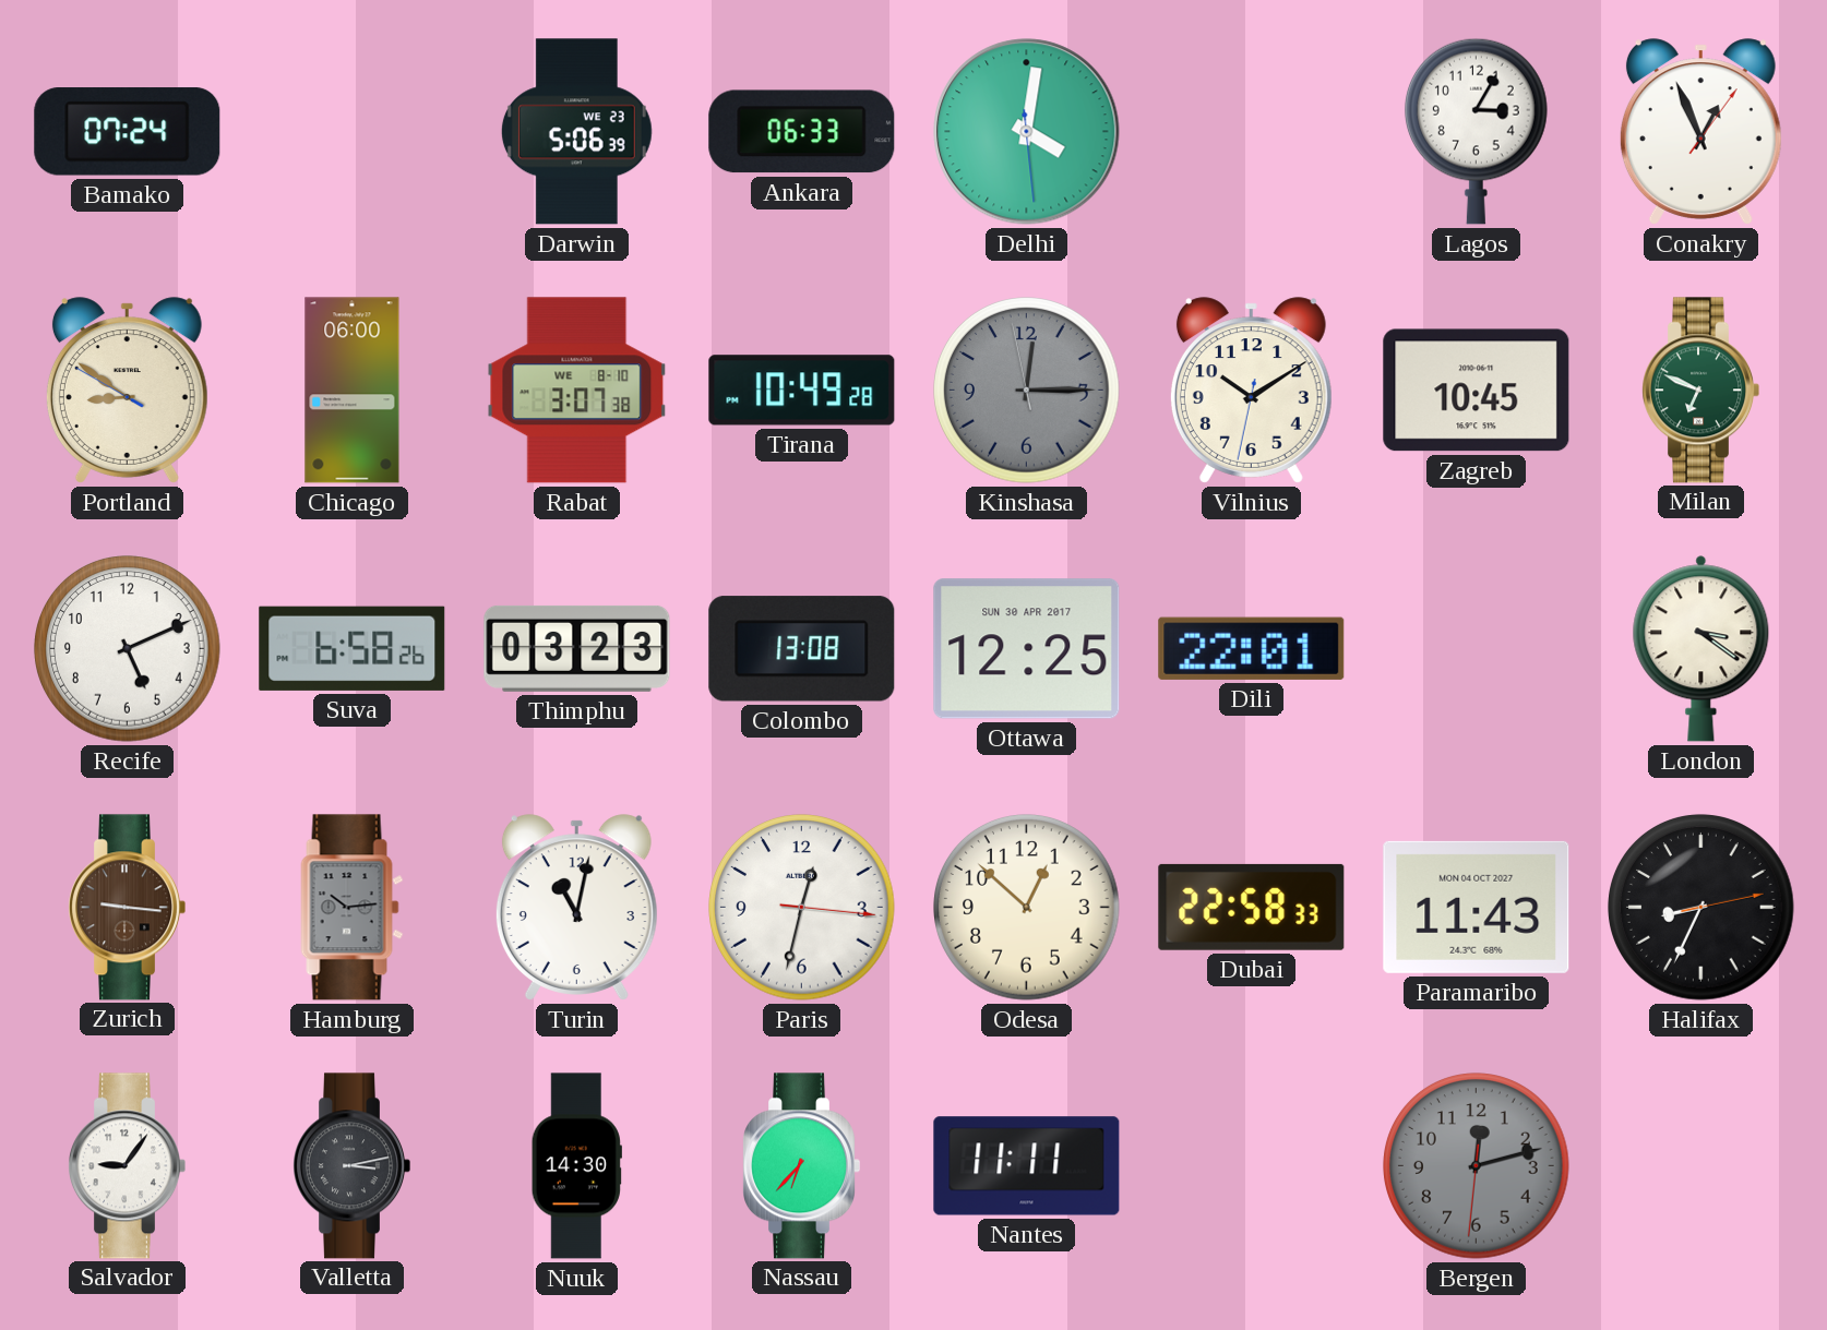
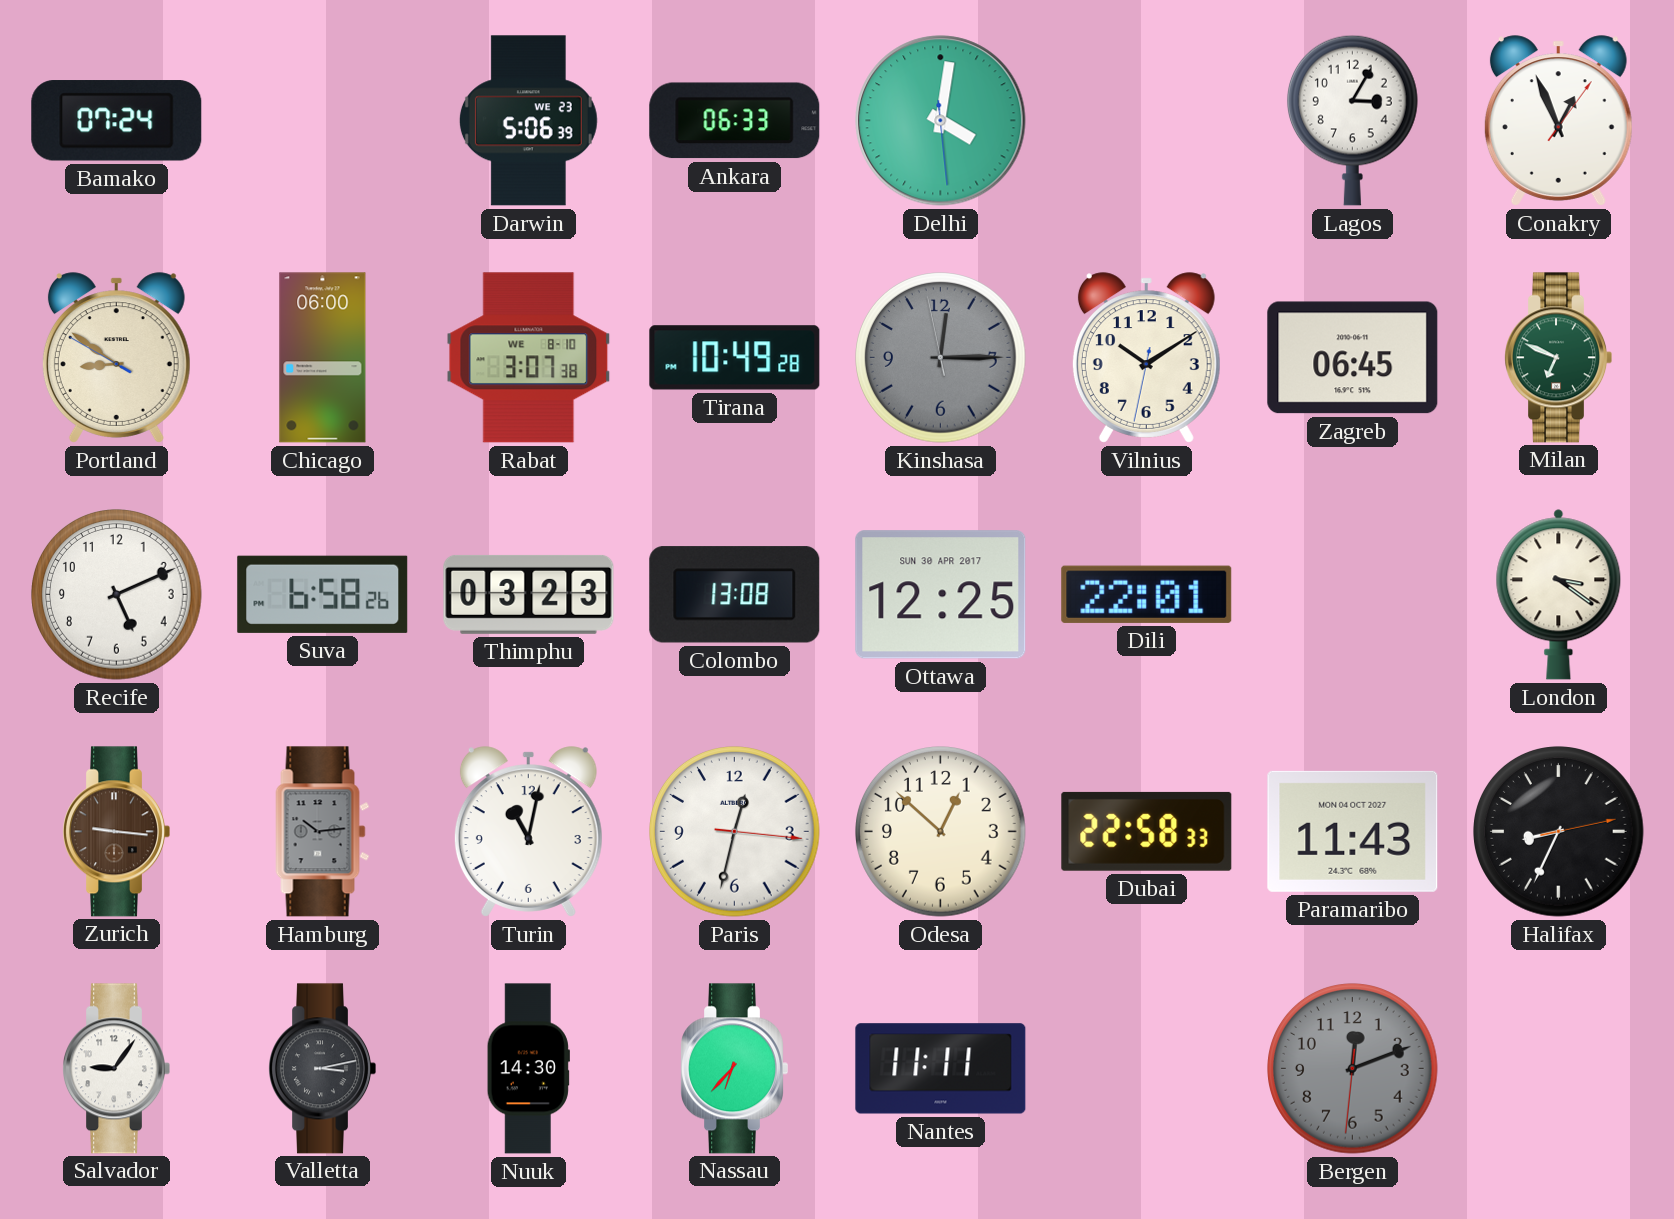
Zagreb: 10:45 -> 06:45 (1353, 358)
Bergen: 12:12 -> 12:11 (1353, 1069)
